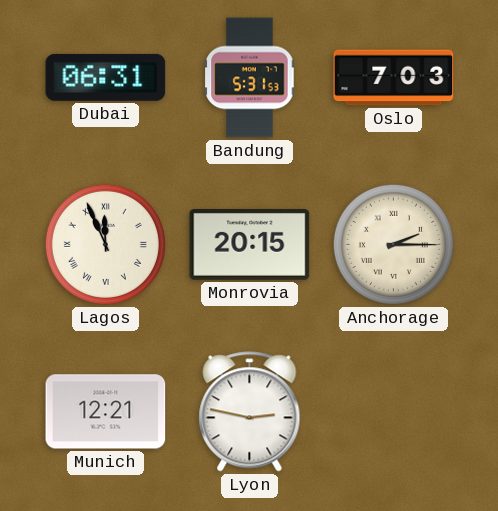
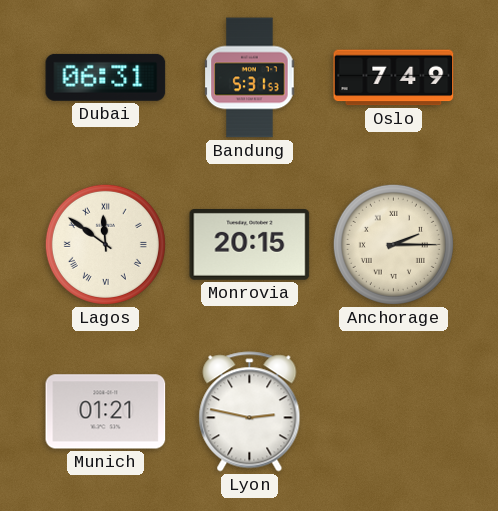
Oslo: 7:03 -> 7:49 (394, 78)
Lagos: 11:56 -> 11:51 (105, 244)
Munich: 12:21 -> 01:21 (106, 412)
